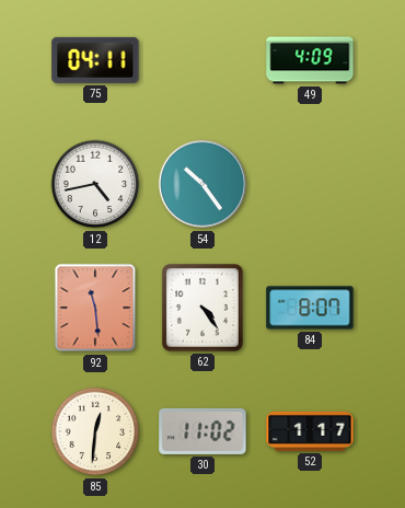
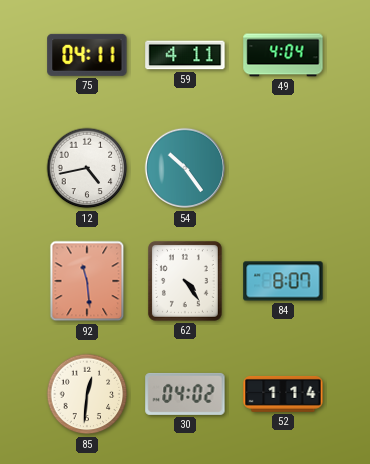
59: none -> 4:11 (185, 55)
49: 4:09 -> 4:04 (283, 55)
30: 11:02 -> 04:02 (185, 394)
52: 1:17 -> 1:14 (283, 394)
